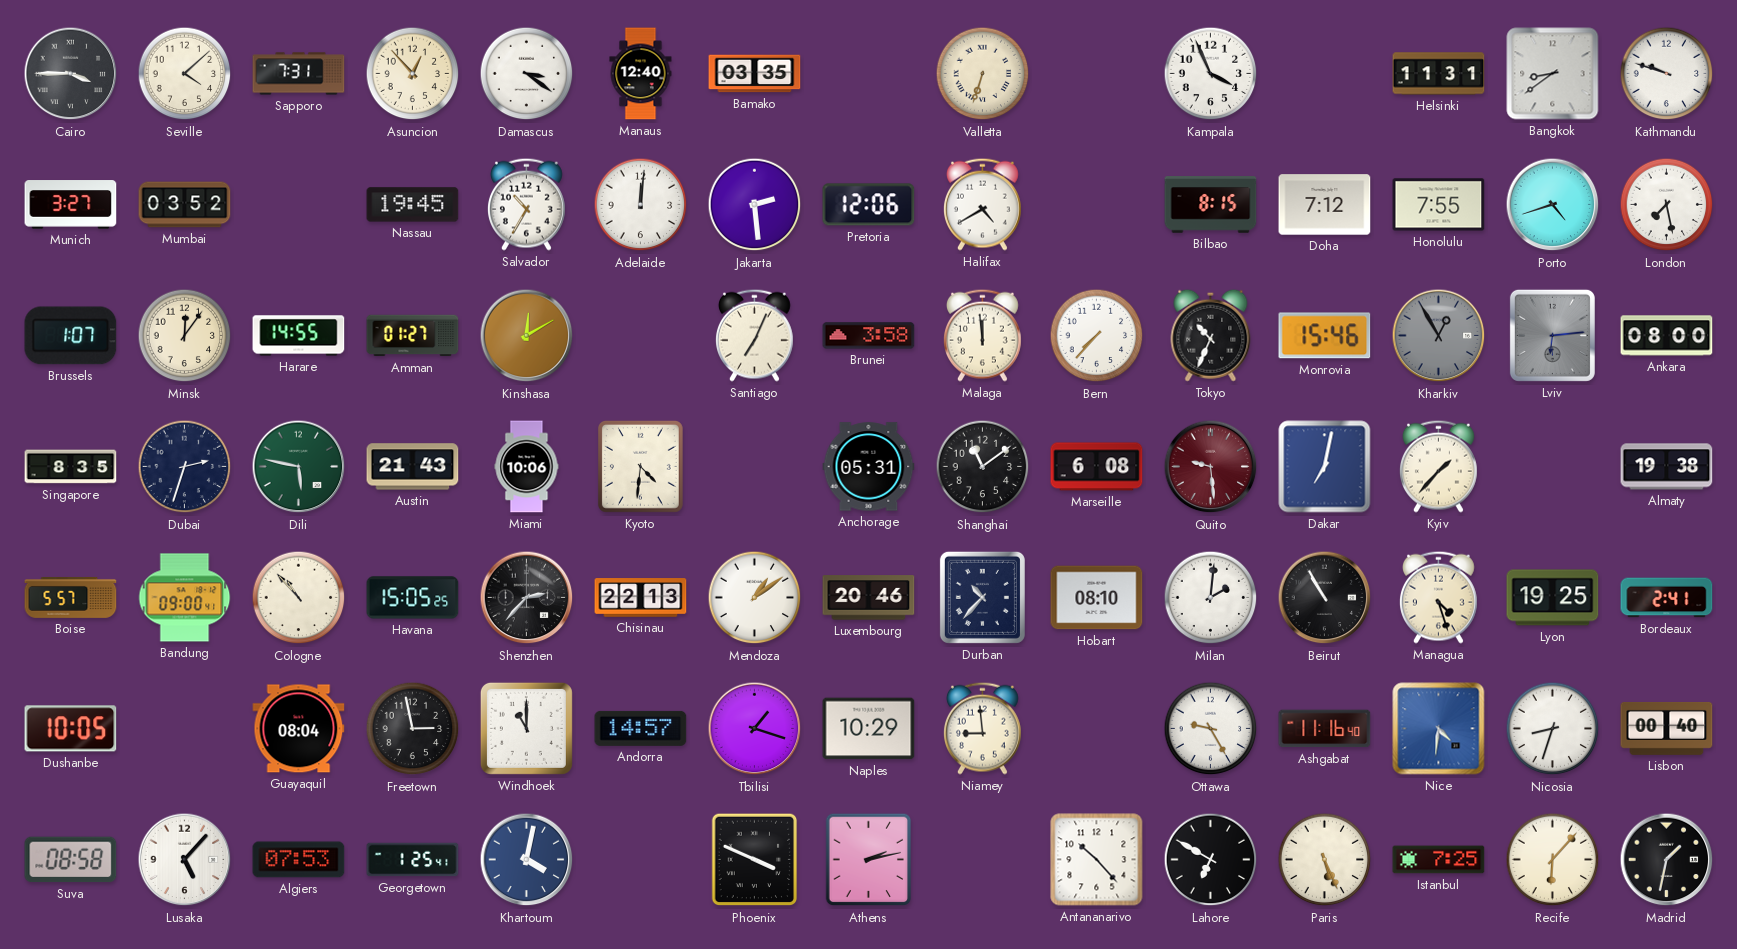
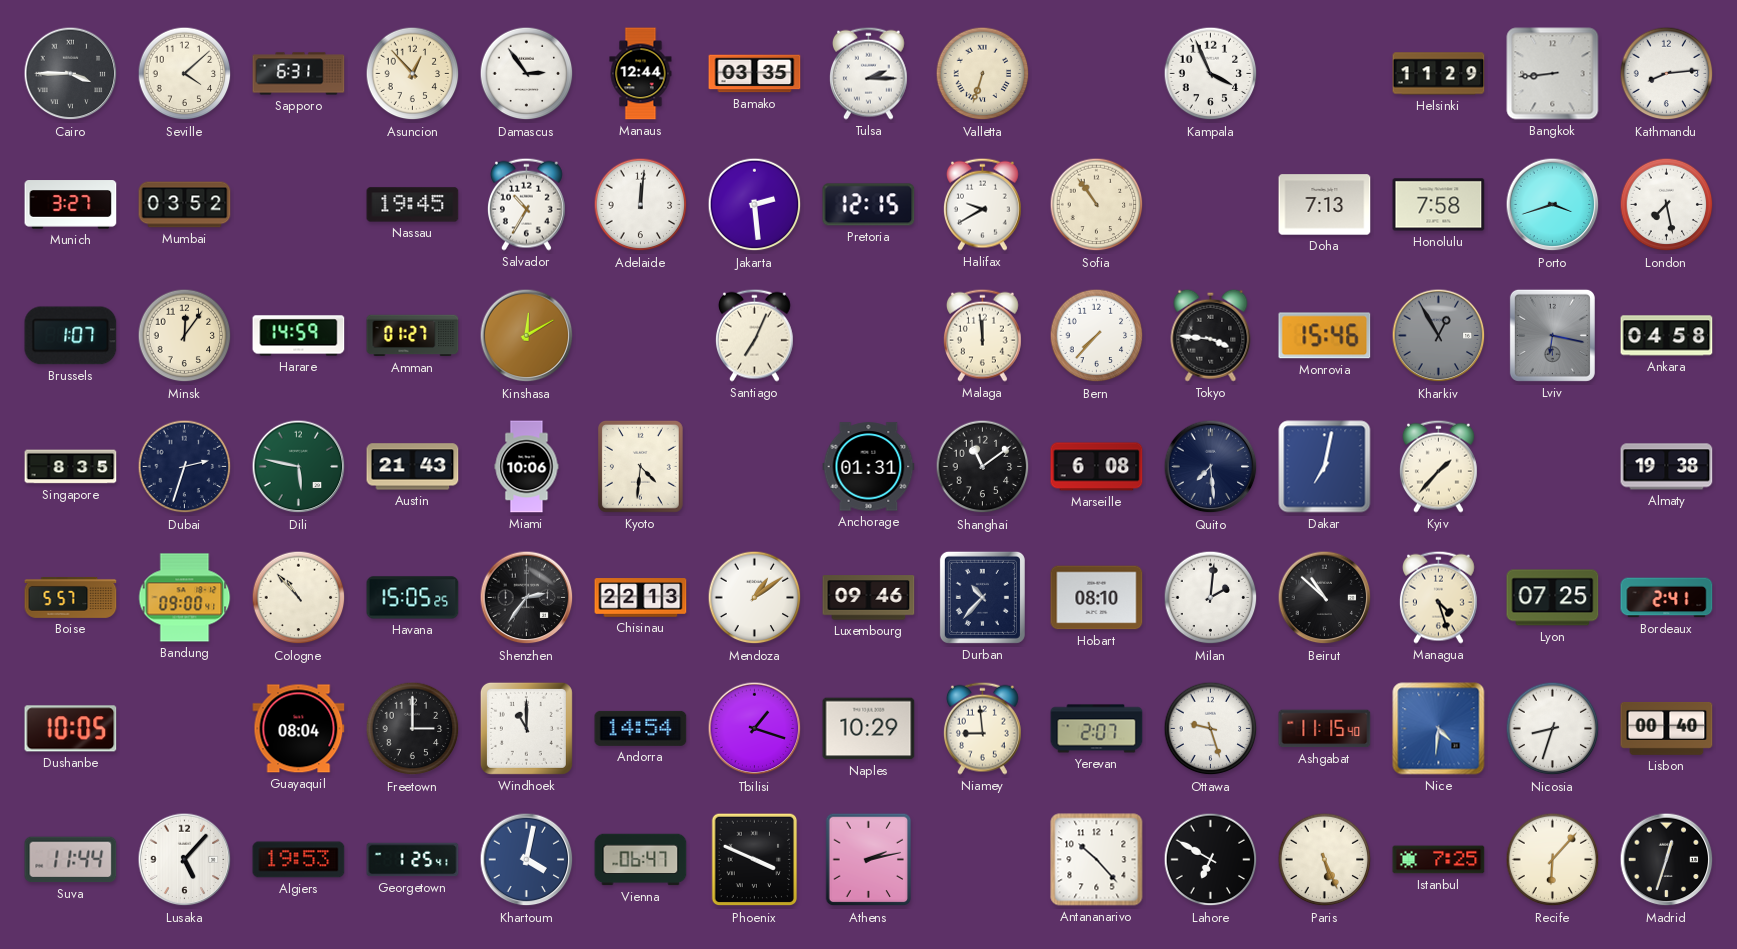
Sapporo: 7:31 -> 6:31 (299, 74)
Damascus: 3:21 -> 2:54 (527, 74)
Manaus: 12:40 -> 12:44 (641, 74)
Tulsa: none -> 2:15 (868, 73)
Helsinki: 11:31 -> 11:29 (1439, 74)
Bangkok: 8:39 -> 8:44 (1553, 74)
Kathmandu: 9:48 -> 8:14 (1667, 74)
Pretoria: 12:06 -> 12:15 (869, 205)
Halifax: 4:40 -> 9:40 (982, 204)
Sofia: none -> 10:54 (1097, 205)
Bilbao: 8:15 -> none (1211, 205)
Doha: 7:12 -> 7:13 (1325, 205)
Honolulu: 7:55 -> 7:58 (1439, 205)
Porto: 4:42 -> 3:42 (1553, 205)
Harare: 14:55 -> 14:59 (299, 336)
Brunei: 3:58 -> none (869, 336)
Tokyo: 10:34 -> 3:46 (1211, 335)
Lviv: 6:14 -> 6:17 (1552, 335)
Ankara: 08:00 -> 04:58 (1667, 336)
Anchorage: 05:31 -> 01:31 (869, 467)
Quito: 9:29 -> 7:29 (1211, 467)
Quito dial: burgundy -> navy (1211, 467)
Shenzhen: 2:37 -> 2:36 (527, 598)
Luxembourg: 20:46 -> 09:46 (869, 598)
Beirut: 10:55 -> 10:52 (1325, 598)
Lyon: 19:25 -> 07:25 (1553, 598)
Freetown: 2:58 -> 3:00 (413, 729)
Andorra: 14:57 -> 14:54 (641, 728)
Yerevan: none -> 2:07 (1097, 729)
Ottawa: 9:25 -> 9:27 (1211, 729)
Ashgabat: 11:16 -> 11:15 (1325, 729)
Suva: 08:58 -> 11:44 (71, 860)
Algiers: 07:53 -> 19:53 (299, 860)
Vienna: none -> 06:47 (641, 860)
Madrid: 1:32 -> 12:33 (1667, 860)
